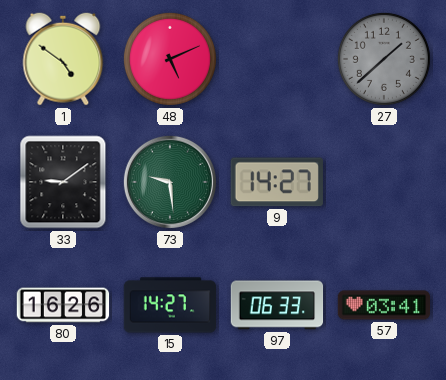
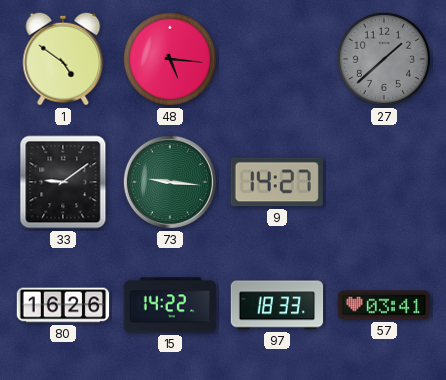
48: 5:11 -> 5:16 (170, 59)
73: 9:29 -> 9:16 (170, 182)
15: 14:27 -> 14:22 (170, 305)
97: 06:33 -> 18:33 (277, 305)
